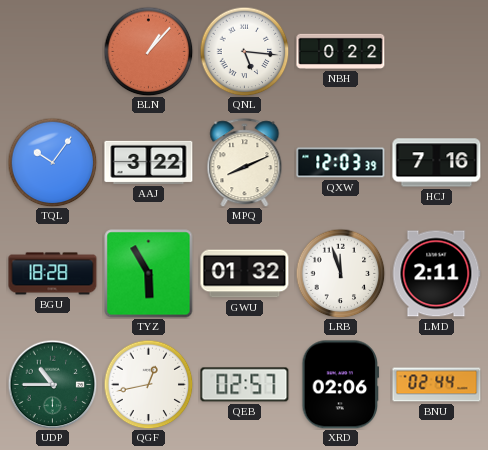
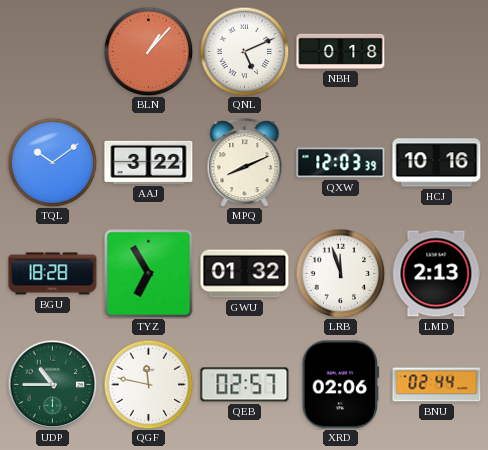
QNL: 5:16 -> 5:11 (244, 51)
NBH: 0:22 -> 0:18 (341, 51)
TQL: 10:06 -> 10:09 (52, 162)
HCJ: 7:16 -> 10:16 (437, 163)
TYZ: 5:55 -> 6:55 (149, 274)
LMD: 2:11 -> 2:13 (436, 274)
QGF: 12:43 -> 11:47 (148, 384)
